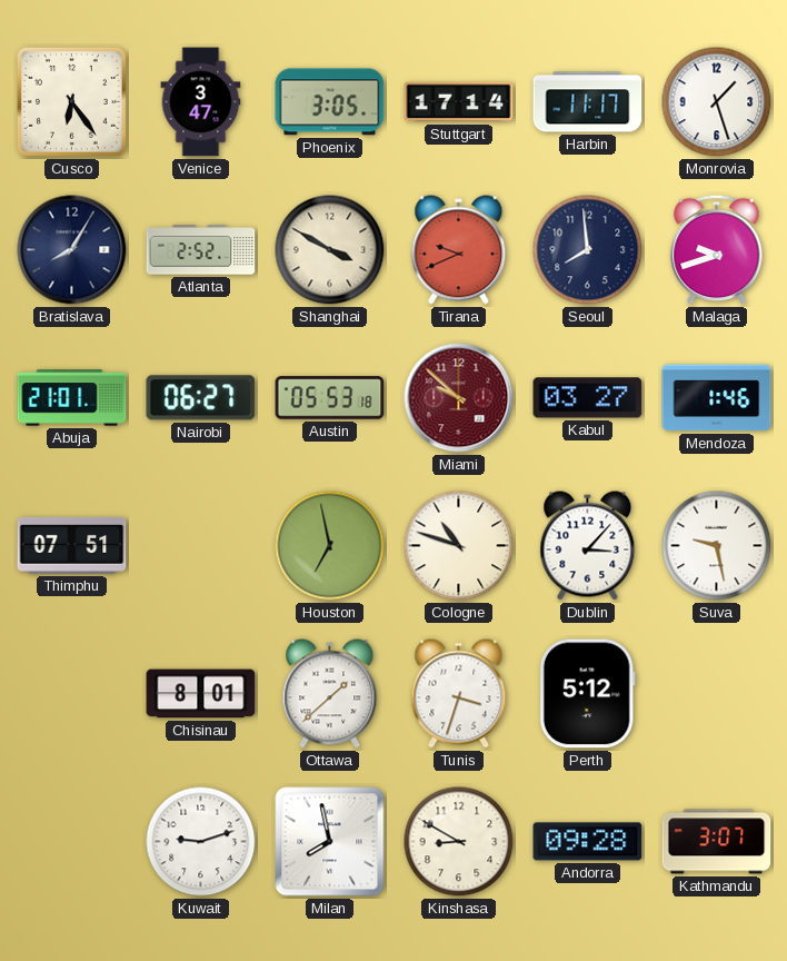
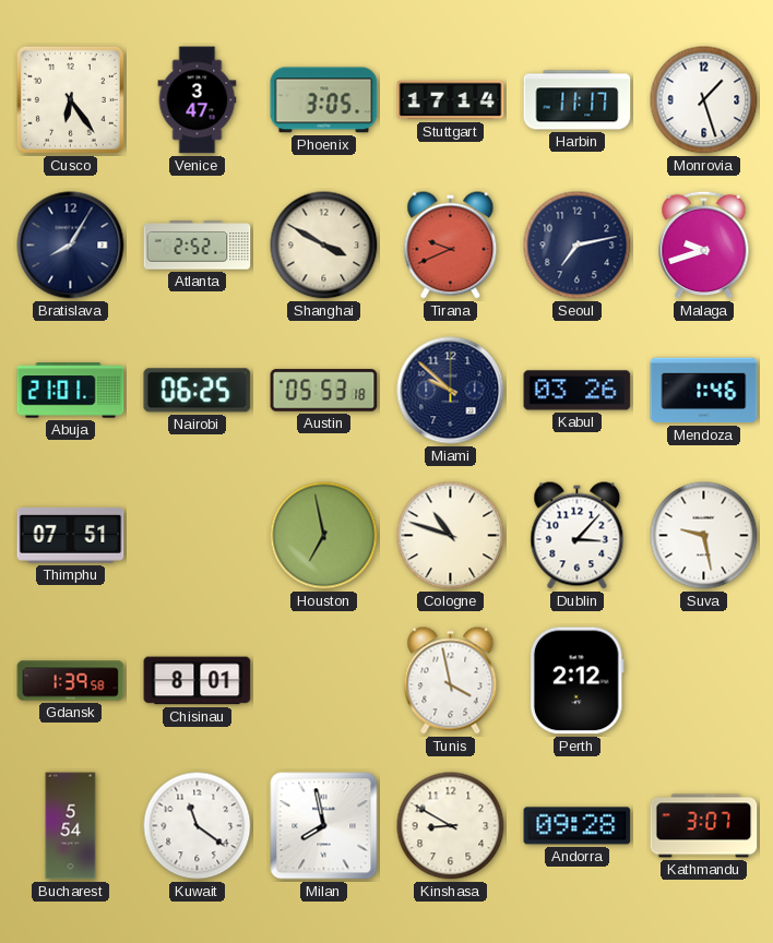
Seoul: 7:59 -> 7:13 (578, 246)
Nairobi: 06:27 -> 06:25 (198, 391)
Miami dial: burgundy -> navy (451, 391)
Kabul: 03:27 -> 03:26 (578, 391)
Gdansk: none -> 1:39 (71, 681)
Ottawa: 1:38 -> none (330, 694)
Tunis: 3:33 -> 3:58 (451, 681)
Perth: 5:12 -> 2:12 (576, 681)
Bucharest: none -> 5:54 (71, 826)
Kuwait: 9:12 -> 11:21 (198, 826)
